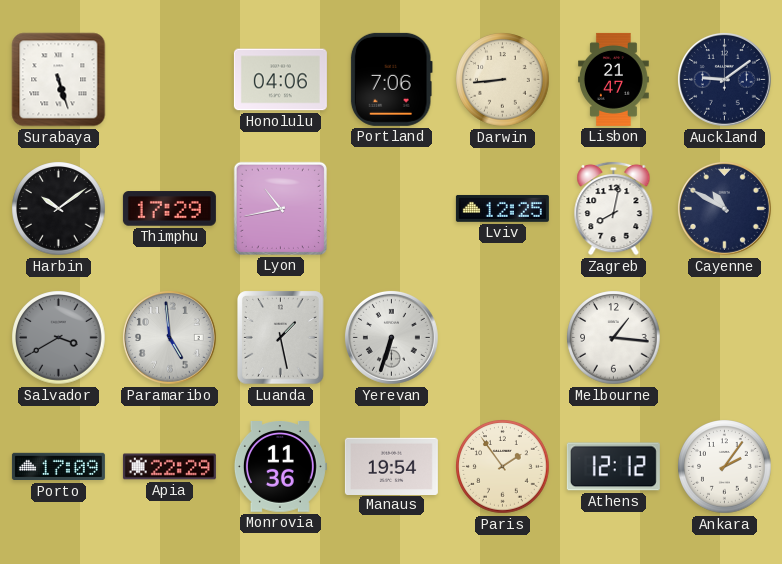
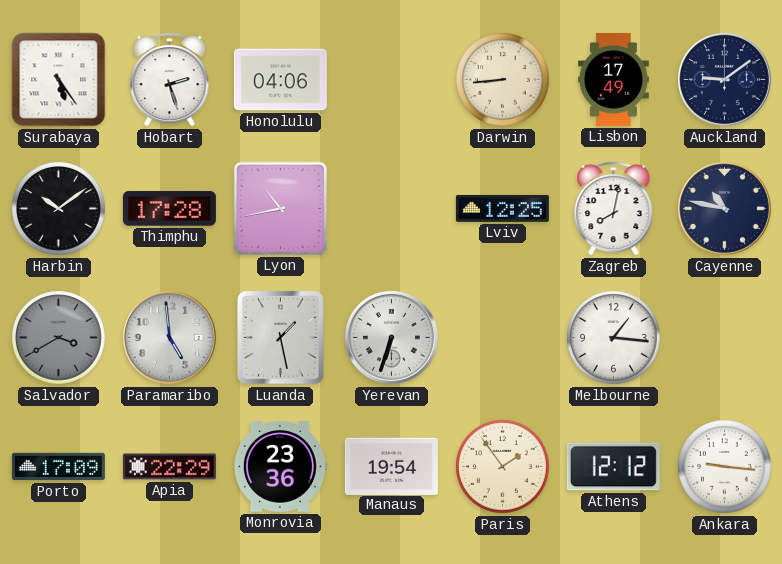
Surabaya: 5:27 -> 5:24 (59, 80)
Hobart: none -> 2:27 (170, 79)
Portland: 7:06 -> none (391, 79)
Lisbon: 21:47 -> 17:49 (614, 79)
Thimphu: 17:29 -> 17:28 (169, 209)
Cayenne: 10:50 -> 10:47 (724, 208)
Monrovia: 11:36 -> 23:36 (280, 467)
Ankara: 2:06 -> 9:16 (725, 467)
